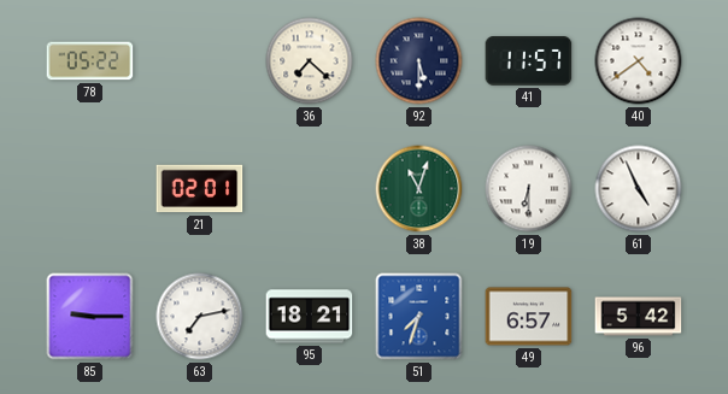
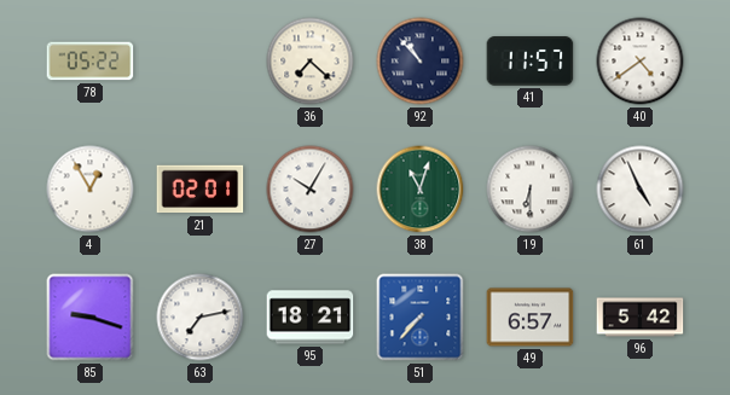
92: 5:30 -> 10:53 (421, 62)
4: none -> 12:55 (91, 190)
27: none -> 10:05 (311, 190)
85: 9:15 -> 9:18 (91, 318)
51: 7:33 -> 7:37 (421, 318)
